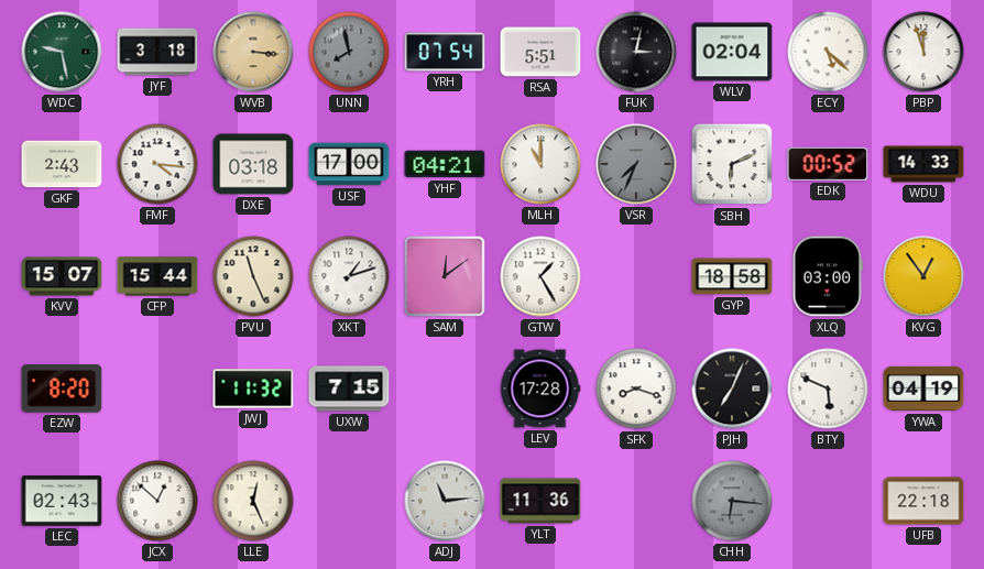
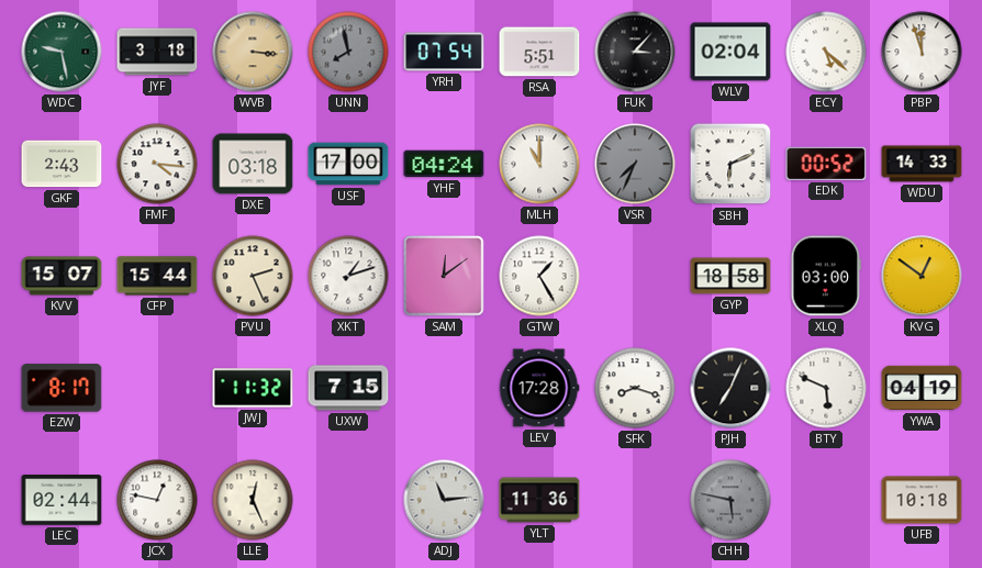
FUK: 3:02 -> 3:07 (635, 52)
YHF: 04:21 -> 04:24 (444, 164)
PVU: 11:26 -> 2:26 (253, 276)
KVG: 12:54 -> 12:51 (922, 276)
EZW: 8:20 -> 8:17 (62, 388)
LEC: 02:43 -> 02:44 (62, 500)
JCX: 12:52 -> 12:47 (157, 500)
CHH: 6:16 -> 5:47 (730, 500)
UFB: 22:18 -> 10:18 (922, 500)
